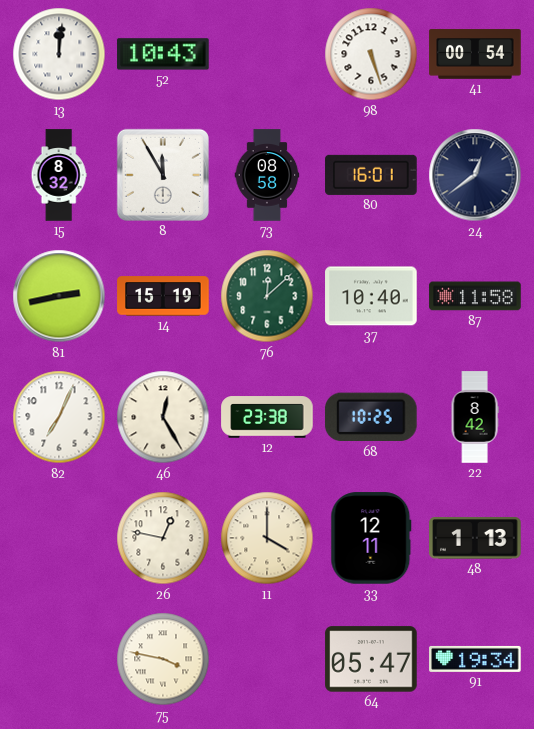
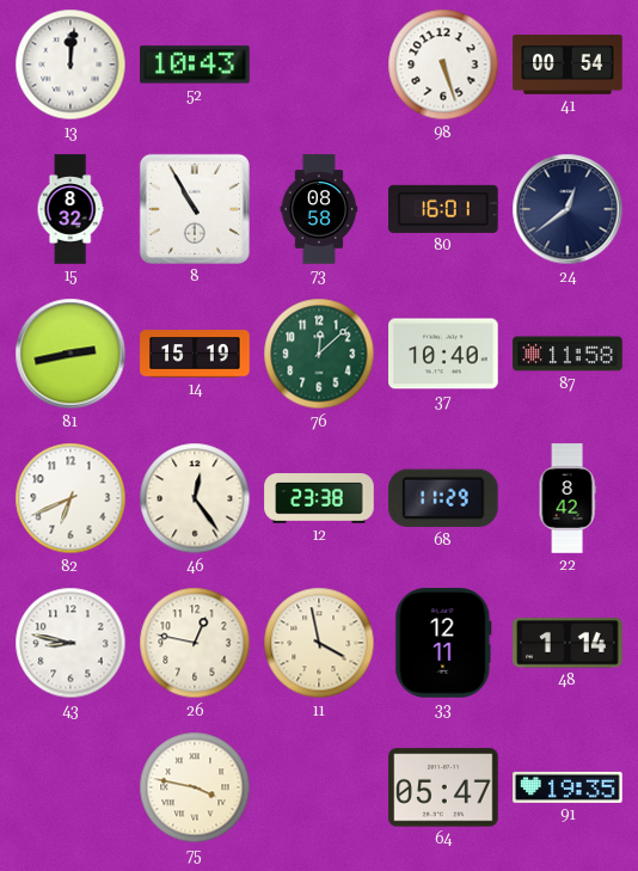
8: 11:55 -> 10:55 (195, 209)
82: 7:04 -> 6:41 (70, 498)
46: 12:25 -> 12:24 (195, 498)
68: 10:25 -> 11:29 (443, 498)
43: none -> 8:47 (70, 643)
11: 4:00 -> 3:58 (319, 643)
48: 1:13 -> 1:14 (568, 643)
91: 19:34 -> 19:35 (568, 787)
